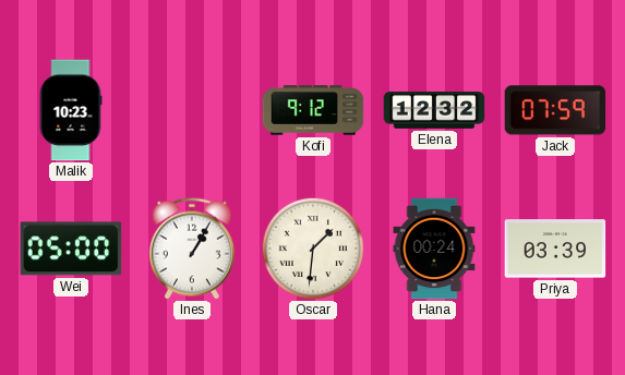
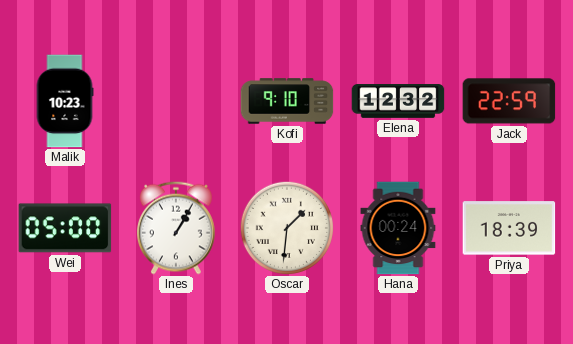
Kofi: 9:12 -> 9:10 (287, 101)
Jack: 07:59 -> 22:59 (509, 101)
Priya: 03:39 -> 18:39 (509, 228)
